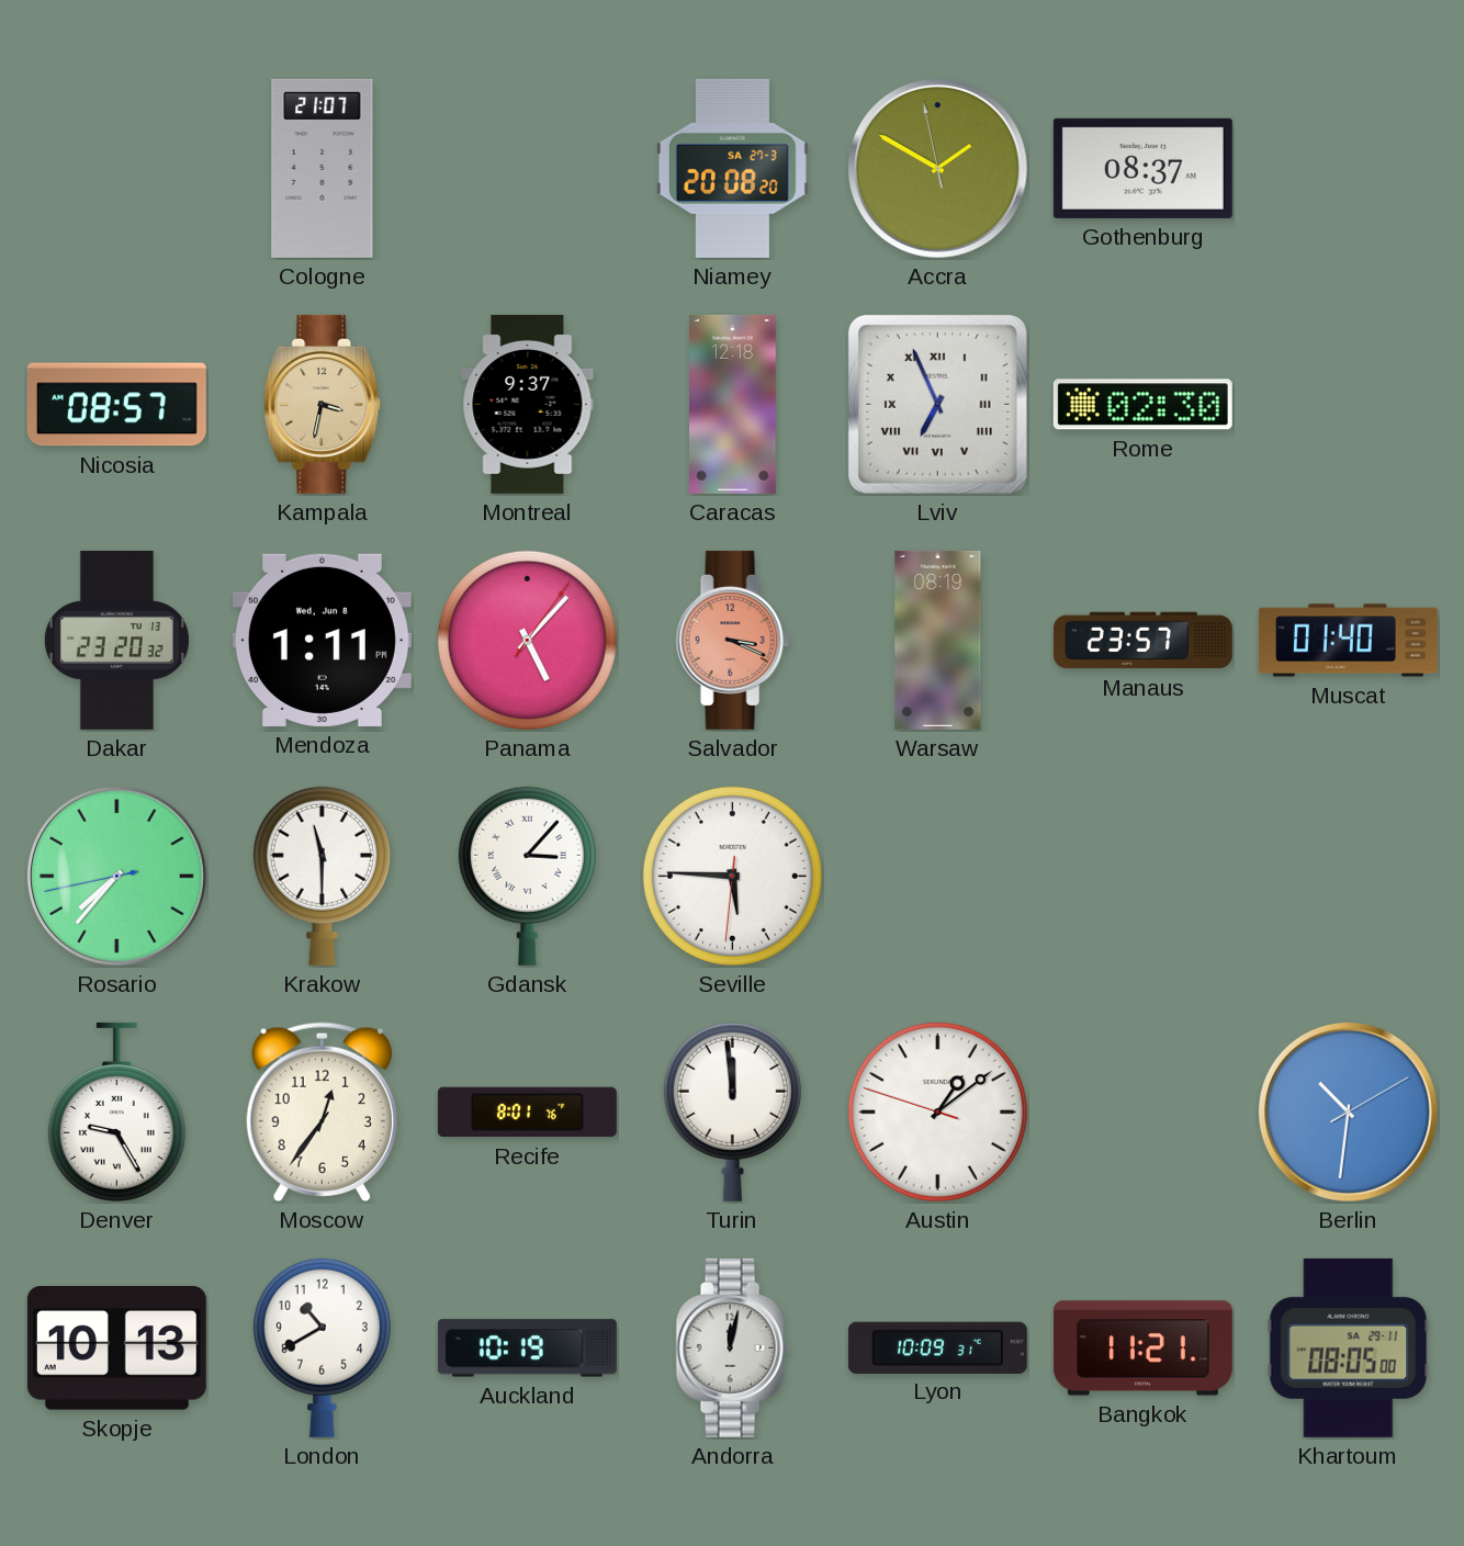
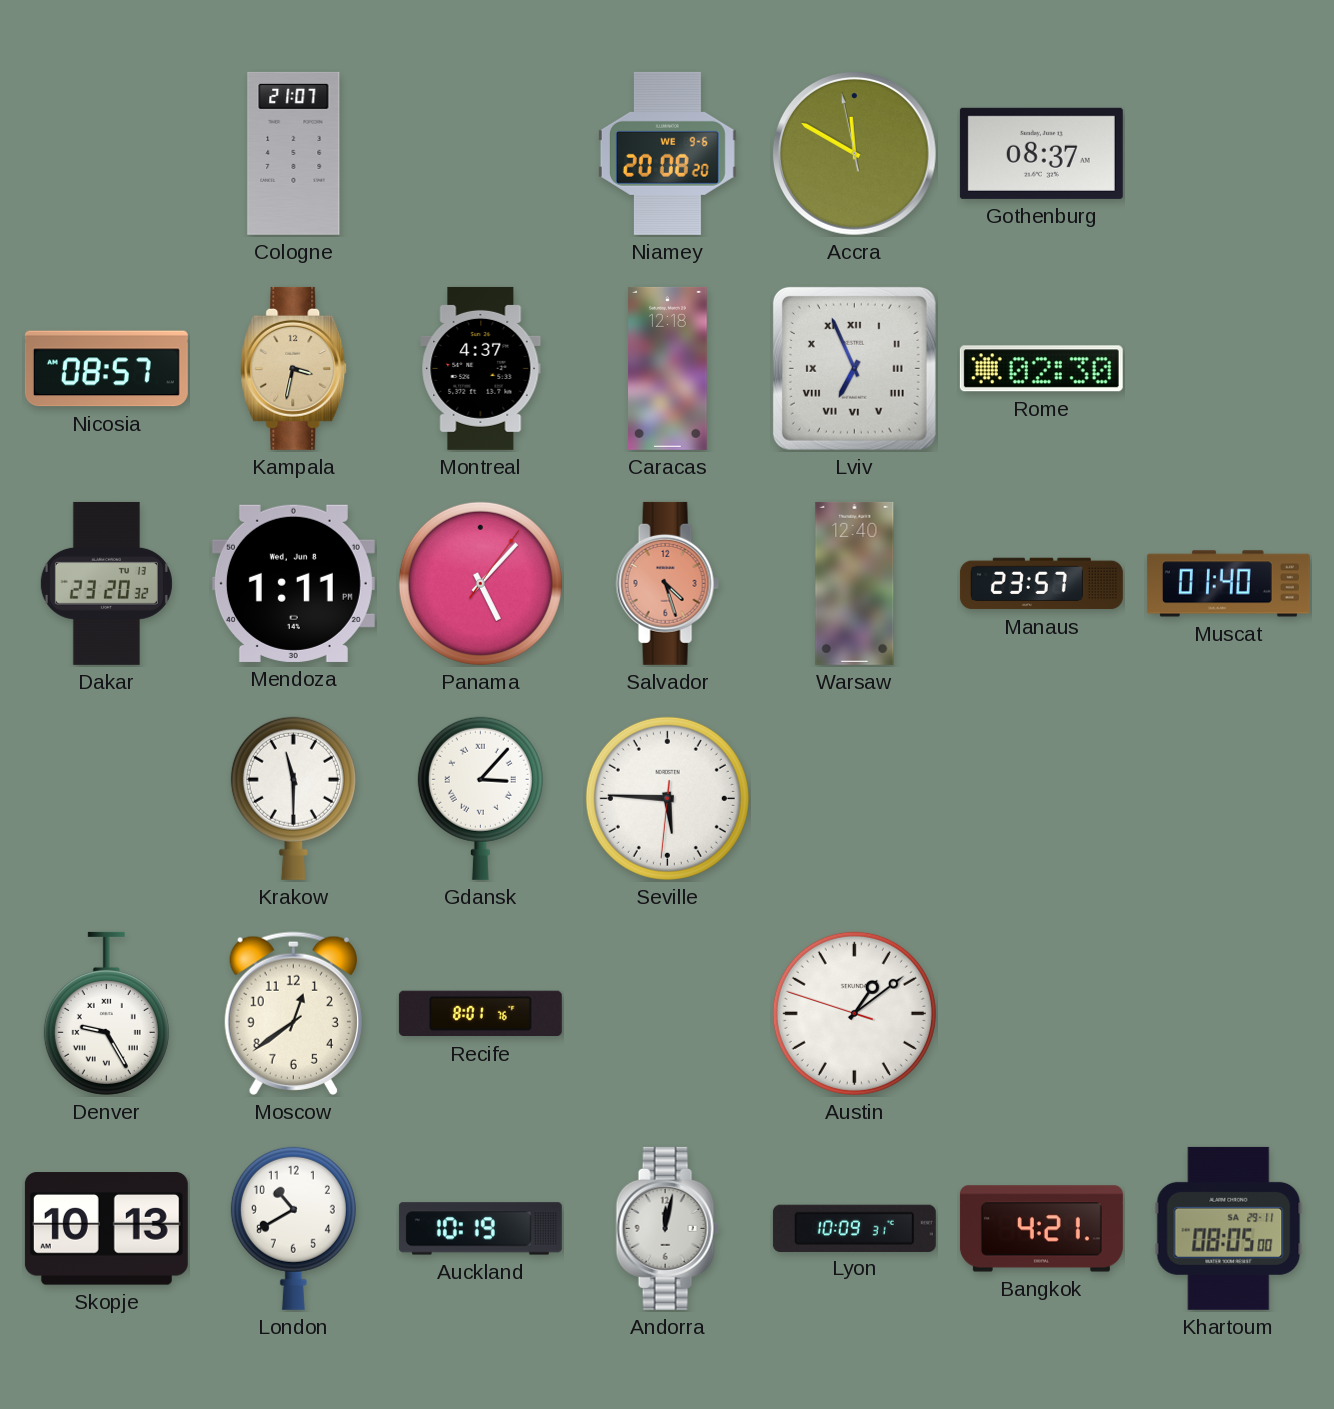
Niamey date: SA 27-3 -> WE 9-6 (667, 153)
Accra: 1:49 -> 11:49 (854, 153)
Montreal: 9:37 -> 4:37 (481, 368)
Salvador: 3:19 -> 4:27 (667, 583)
Warsaw: 08:19 -> 12:40 (855, 583)
Rosario: 7:36 -> none (116, 876)
Moscow: 12:36 -> 12:39 (293, 1013)
Turin: 11:59 -> none (732, 1111)
Berlin: 10:31 -> none (1348, 1111)
Bangkok: 11:21 -> 4:21 (1041, 1229)
